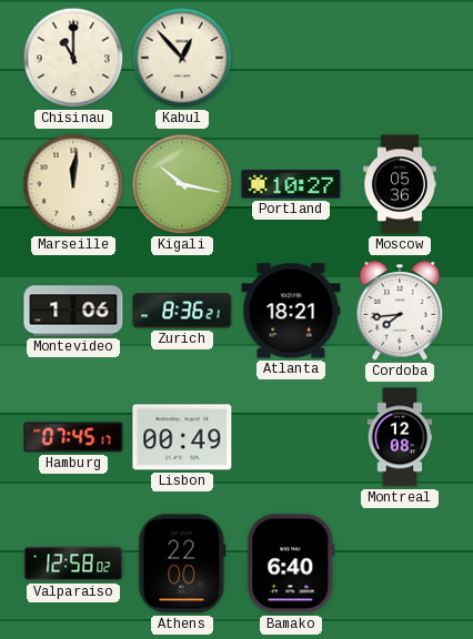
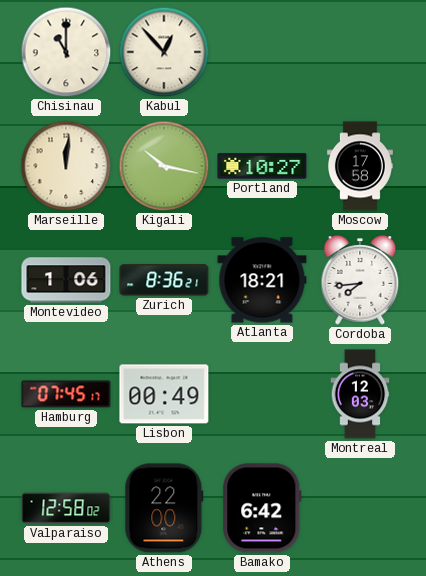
Moscow: 05:36 -> 17:58 (360, 166)
Montreal: 12:08 -> 12:03 (360, 394)
Bamako: 6:40 -> 6:42 (262, 508)
